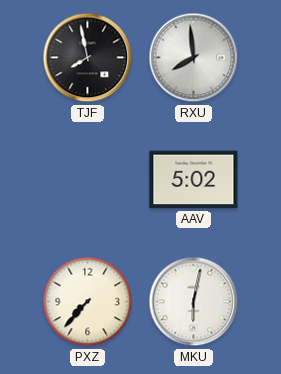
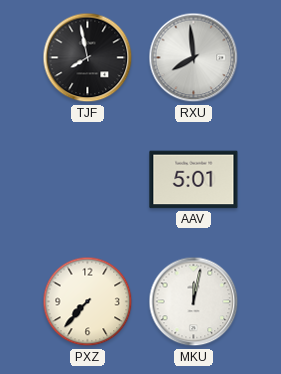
AAV: 5:02 -> 5:01 (194, 180)
MKU: 6:02 -> 12:02 (194, 302)
